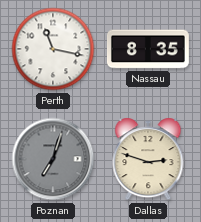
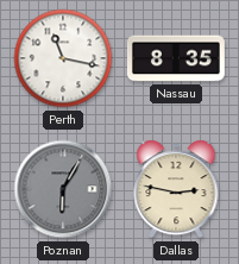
Poznan: 7:03 -> 6:05 (63, 189)
Dallas: 2:48 -> 2:47 (176, 189)
